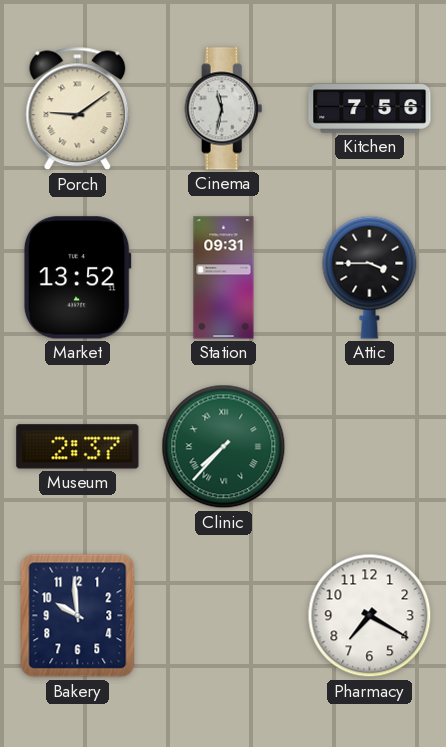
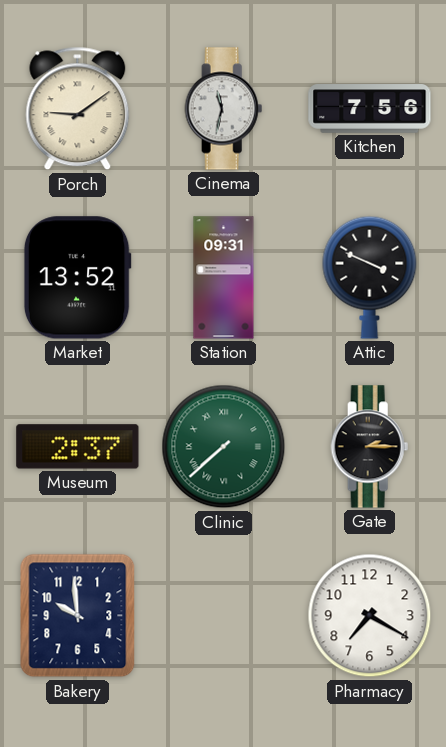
Attic: 3:45 -> 3:49 (370, 277)
Clinic: 7:37 -> 7:38 (224, 447)
Gate: none -> 2:15 (370, 447)
